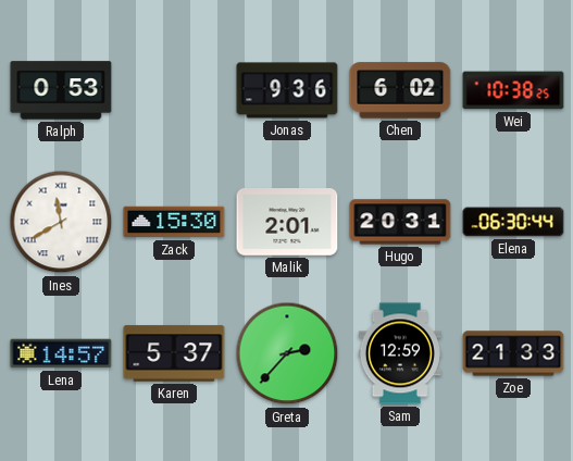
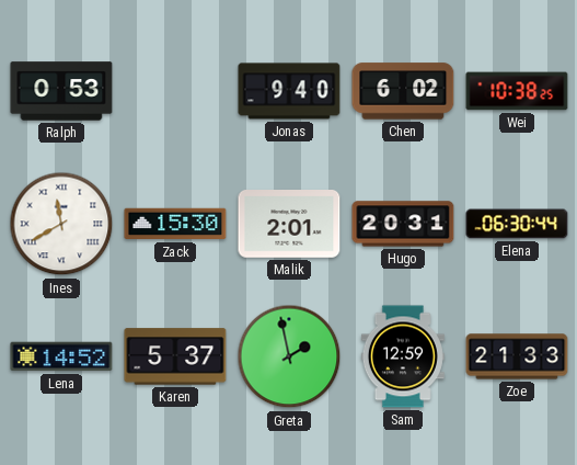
Jonas: 9:36 -> 9:40 (289, 91)
Lena: 14:57 -> 14:52 (61, 356)
Greta: 2:37 -> 1:58 (289, 356)
